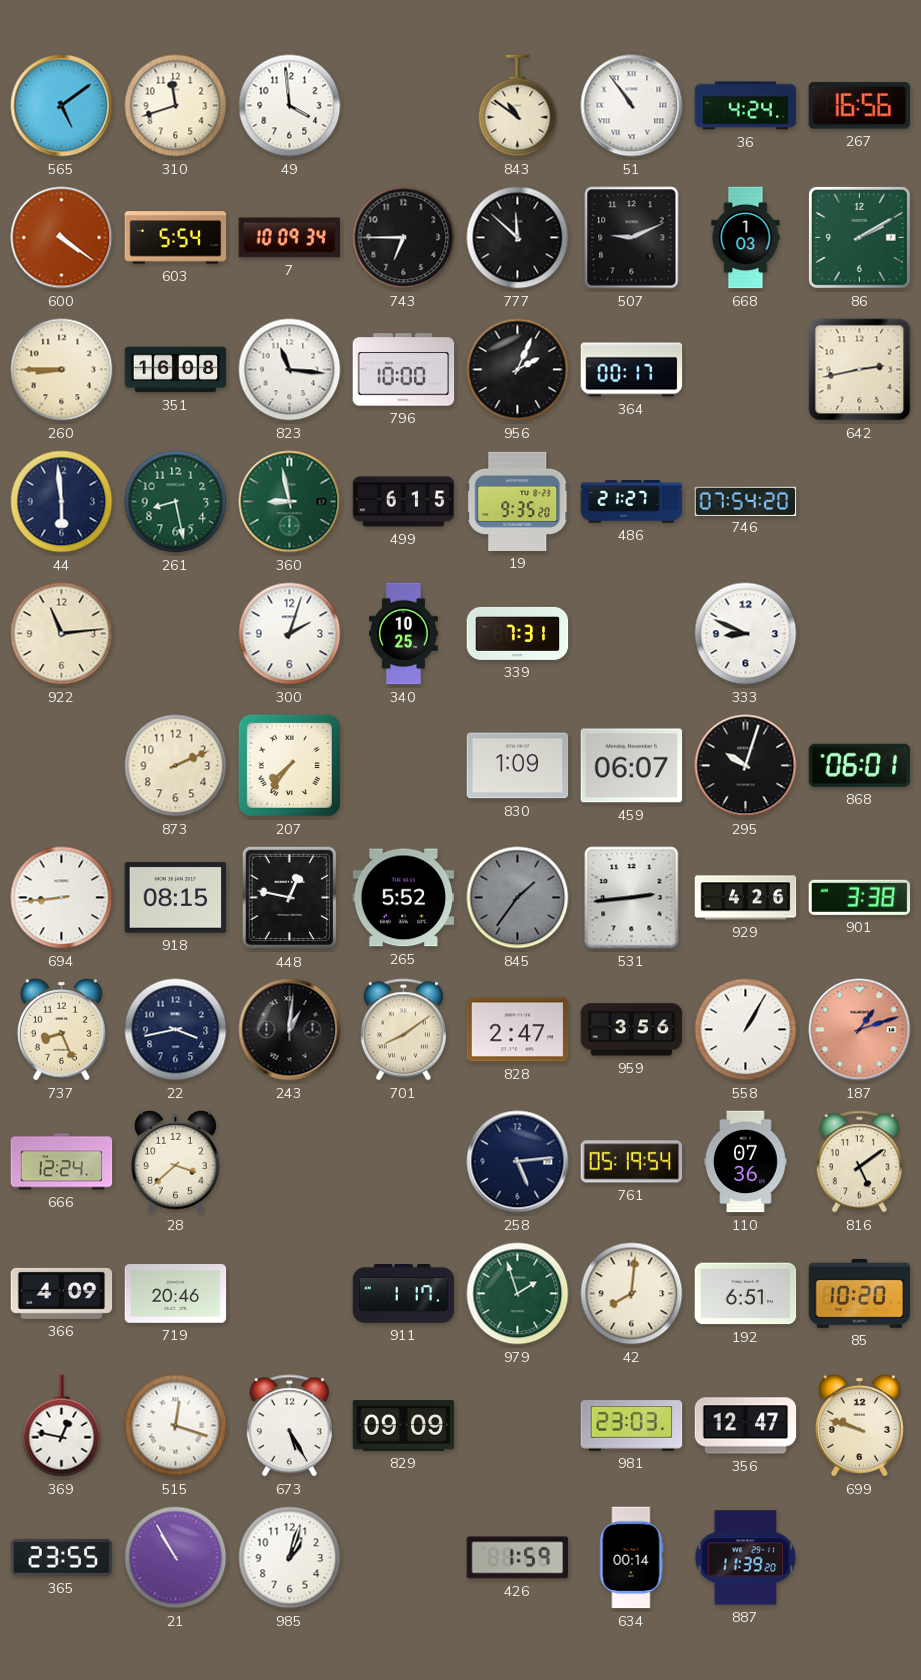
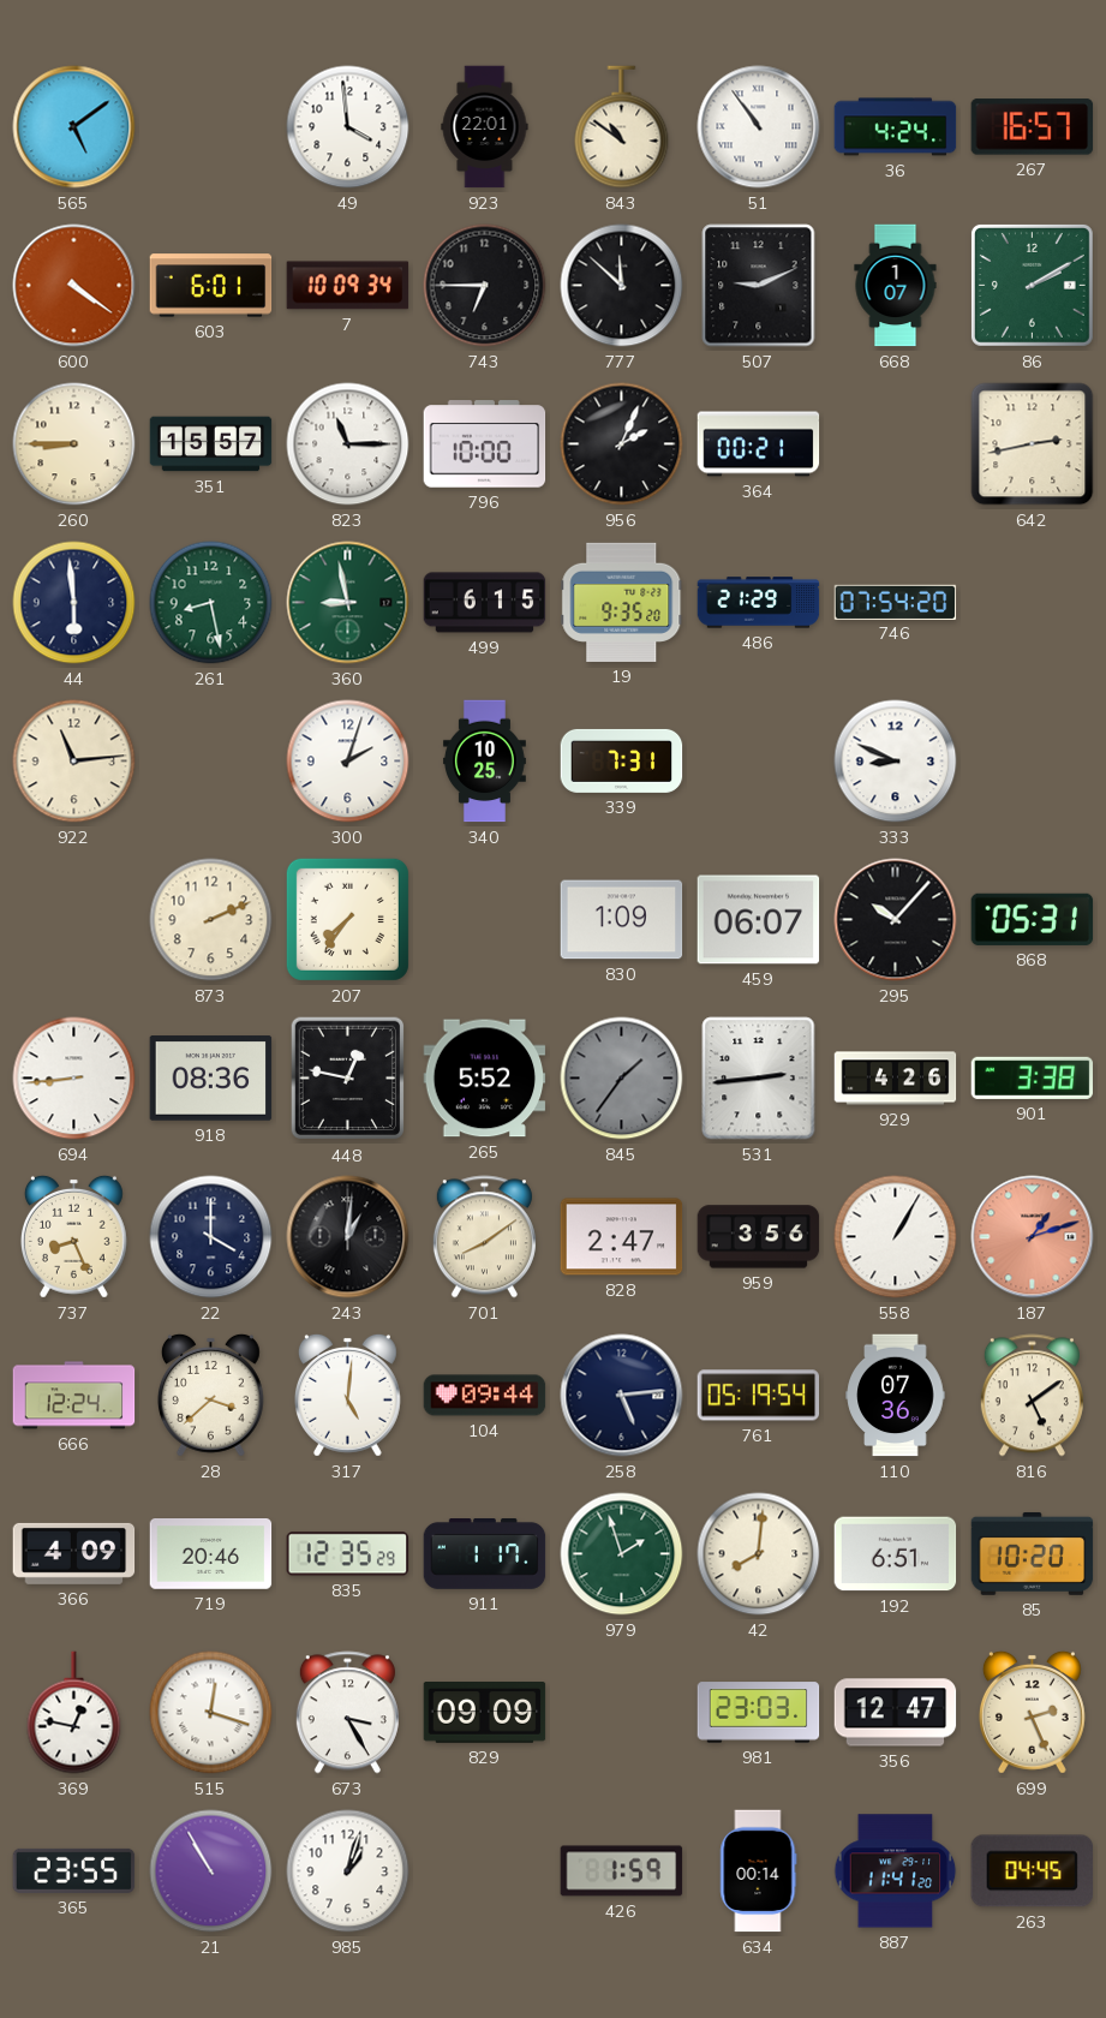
310: 11:42 -> none (176, 106)
923: none -> 22:01 (485, 127)
267: 16:56 -> 16:57 (1033, 127)
603: 5:54 -> 6:01 (211, 286)
668: 1:03 -> 1:07 (896, 286)
351: 16:08 -> 15:57 (211, 444)
823: 11:16 -> 11:15 (348, 444)
364: 00:17 -> 00:21 (759, 444)
486: 21:27 -> 21:29 (759, 603)
295: 10:03 -> 10:07 (896, 920)
868: 06:01 -> 05:31 (1033, 919)
918: 08:15 -> 08:36 (211, 1079)
22: 3:43 -> 4:00 (211, 1237)
317: none -> 5:01 (347, 1395)
104: none -> 09:44 (485, 1396)
835: none -> 12:35 (348, 1554)
673: 5:25 -> 3:25 (347, 1713)
699: 9:48 -> 2:26 (1032, 1712)
887: 11:39 -> 11:41 (896, 1871)
263: none -> 04:45 (1032, 1871)
